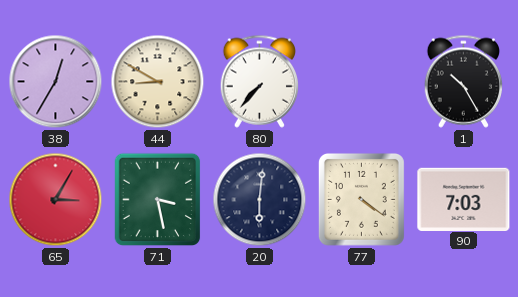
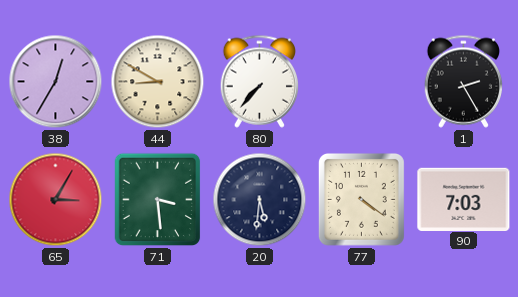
1: 10:25 -> 2:25 (463, 81)
71: 3:28 -> 3:29 (158, 200)
20: 6:01 -> 5:31 (260, 200)
